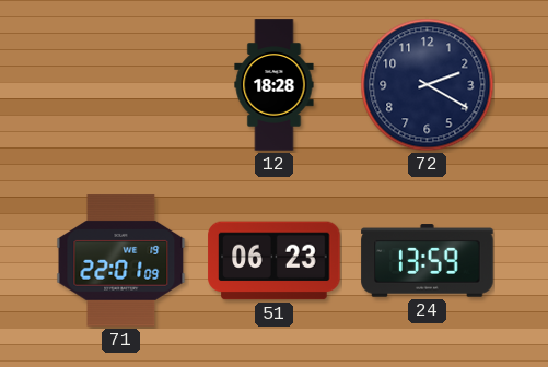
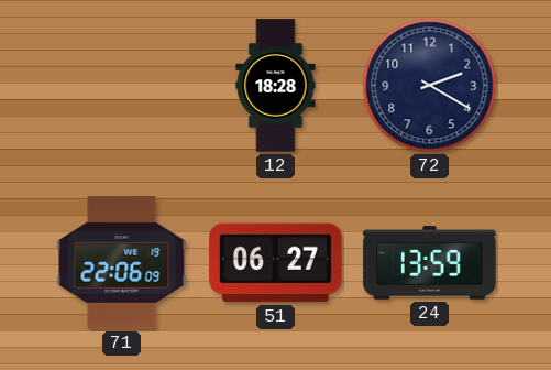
71: 22:01 -> 22:06 (122, 263)
51: 06:23 -> 06:27 (276, 263)
